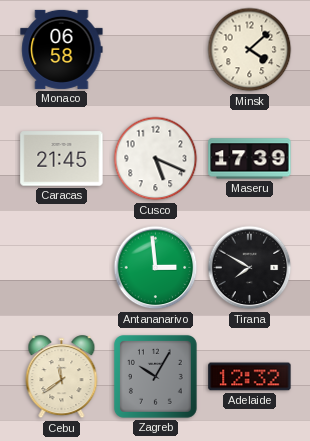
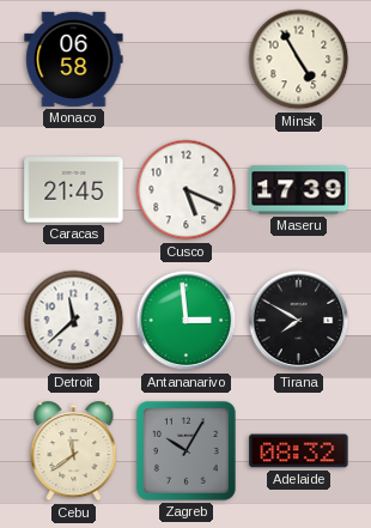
Minsk: 4:08 -> 4:55 (299, 60)
Detroit: none -> 11:38 (74, 321)
Adelaide: 12:32 -> 08:32 (299, 451)
